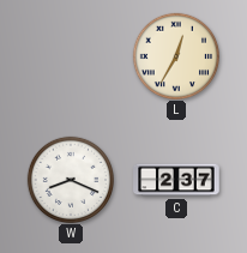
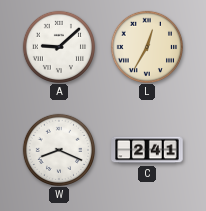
A: none -> 9:08 (58, 46)
C: 2:37 -> 2:41 (147, 150)
